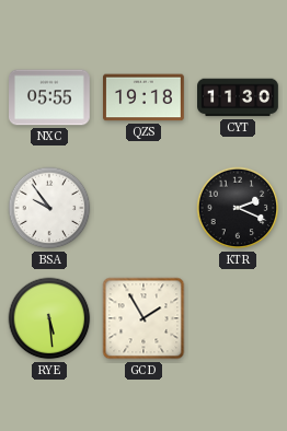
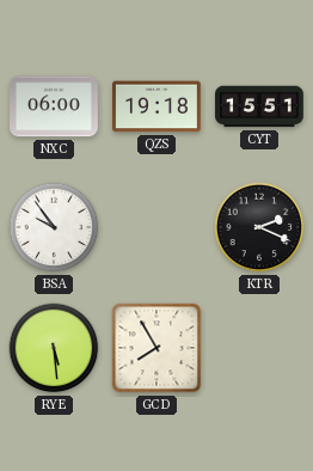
NXC: 05:55 -> 06:00 (55, 106)
CYT: 11:30 -> 15:51 (259, 106)
GCD: 1:55 -> 7:55 (156, 348)
